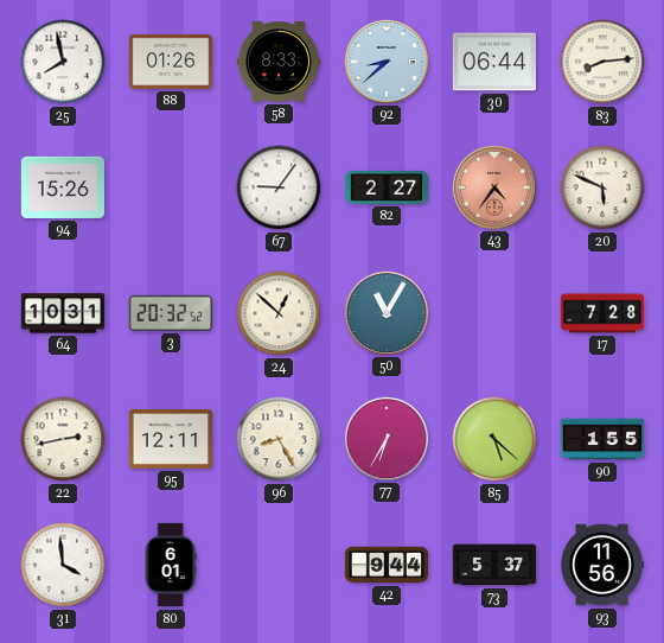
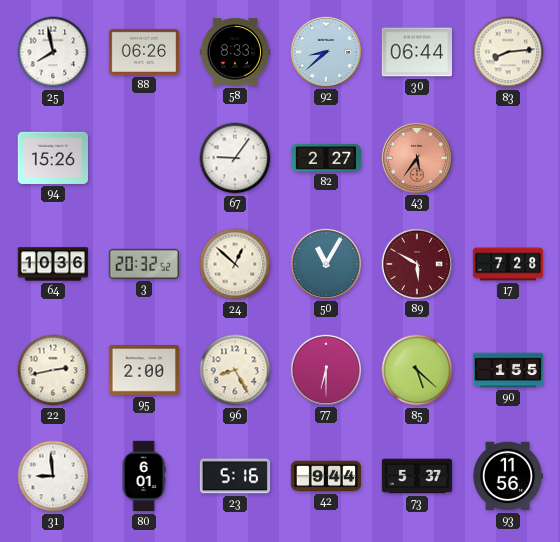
88: 01:26 -> 06:26 (143, 52)
43: 4:36 -> 5:36 (416, 157)
20: 5:49 -> none (602, 187)
64: 10:31 -> 10:36 (52, 264)
89: none -> 5:50 (416, 263)
95: 12:11 -> 2:00 (143, 371)
77: 6:35 -> 6:30 (325, 369)
31: 3:59 -> 8:59 (53, 476)
23: none -> 5:16 (234, 476)
